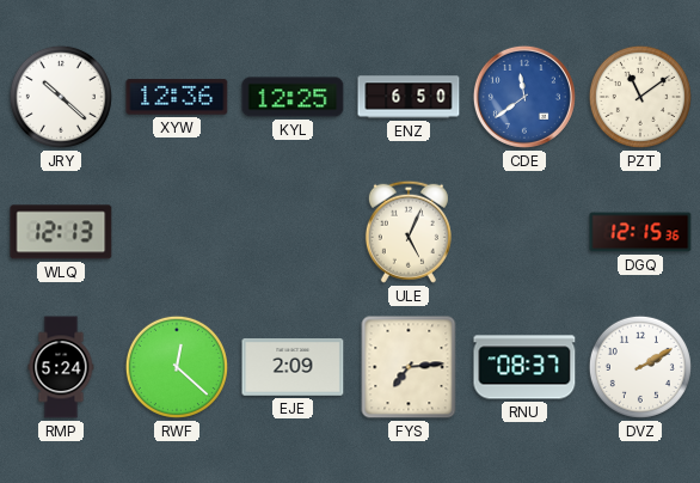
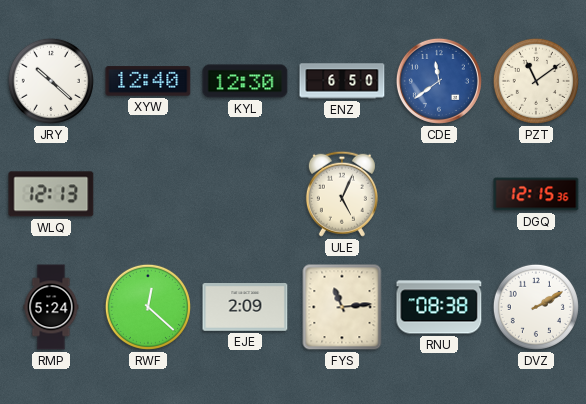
XYW: 12:36 -> 12:40 (148, 81)
KYL: 12:25 -> 12:30 (245, 81)
FYS: 7:14 -> 11:14 (342, 307)
RNU: 08:37 -> 08:38 (439, 307)
